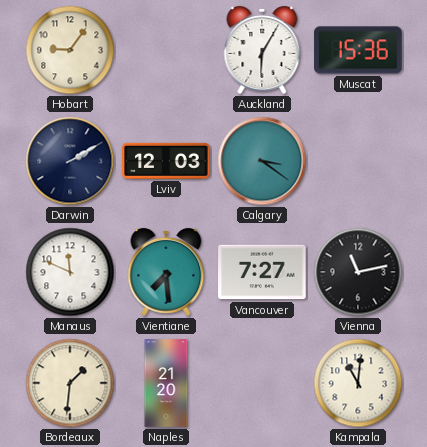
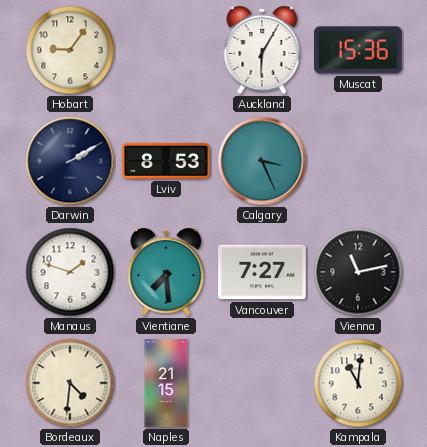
Lviv: 12:03 -> 8:53 (166, 161)
Calgary: 3:21 -> 3:26 (262, 161)
Manaus: 11:49 -> 1:48 (70, 272)
Bordeaux: 1:31 -> 4:31 (70, 383)
Naples: 21:20 -> 21:15 (166, 383)
